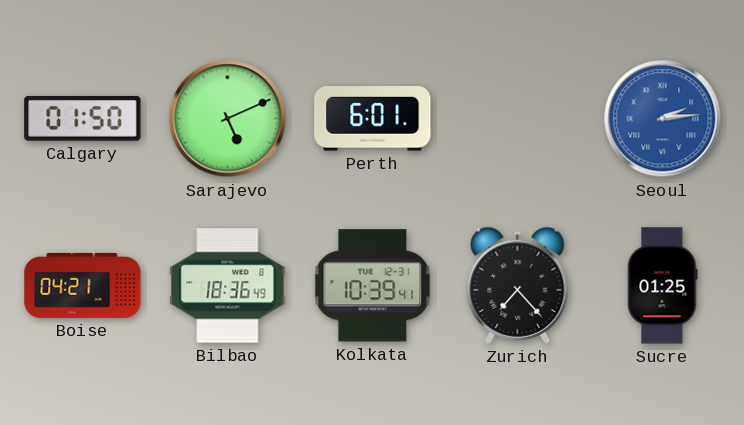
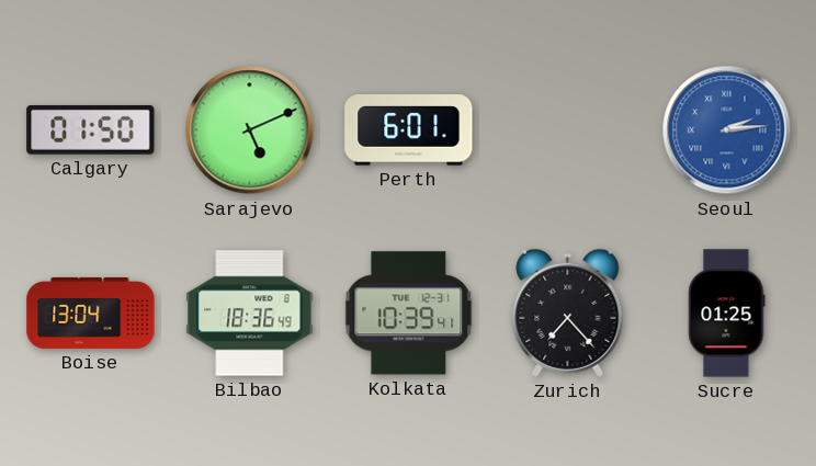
Boise: 04:21 -> 13:04 (91, 312)
